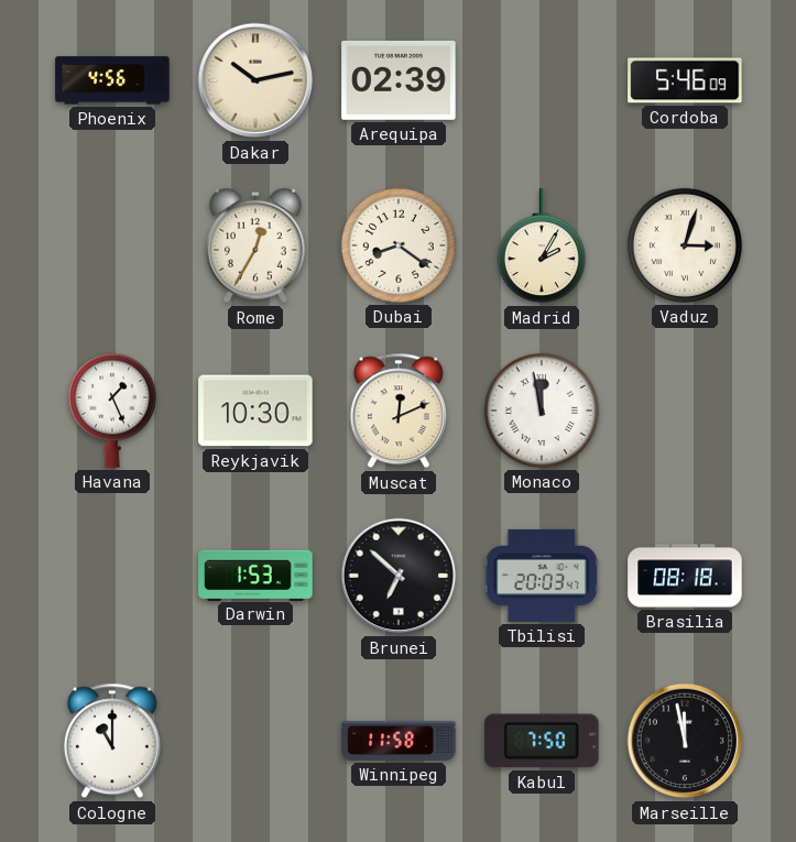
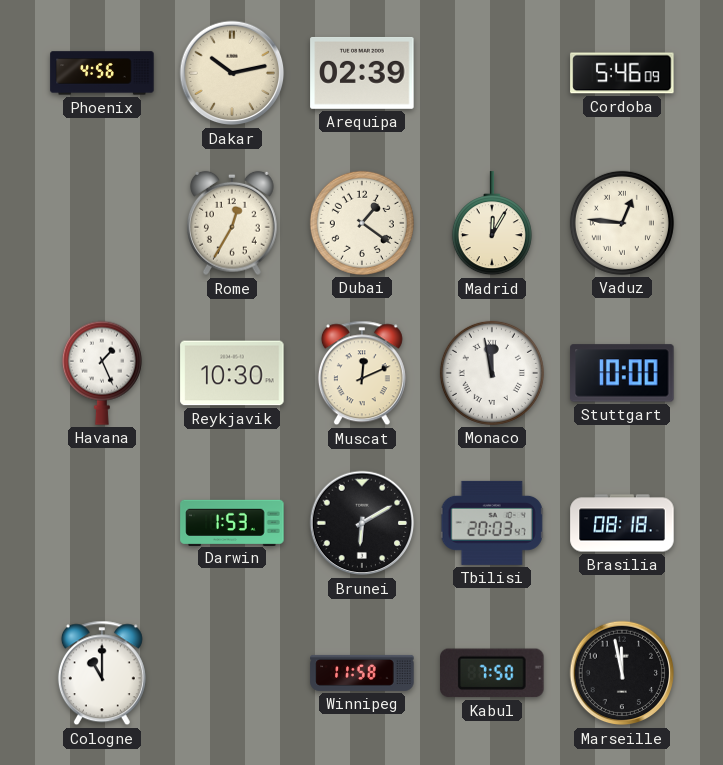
Dubai: 8:21 -> 1:21 (362, 223)
Madrid: 2:05 -> 12:05 (492, 224)
Vaduz: 3:03 -> 12:46 (622, 223)
Stuttgart: none -> 10:00 (622, 373)
Brunei: 6:52 -> 6:10 (362, 523)
